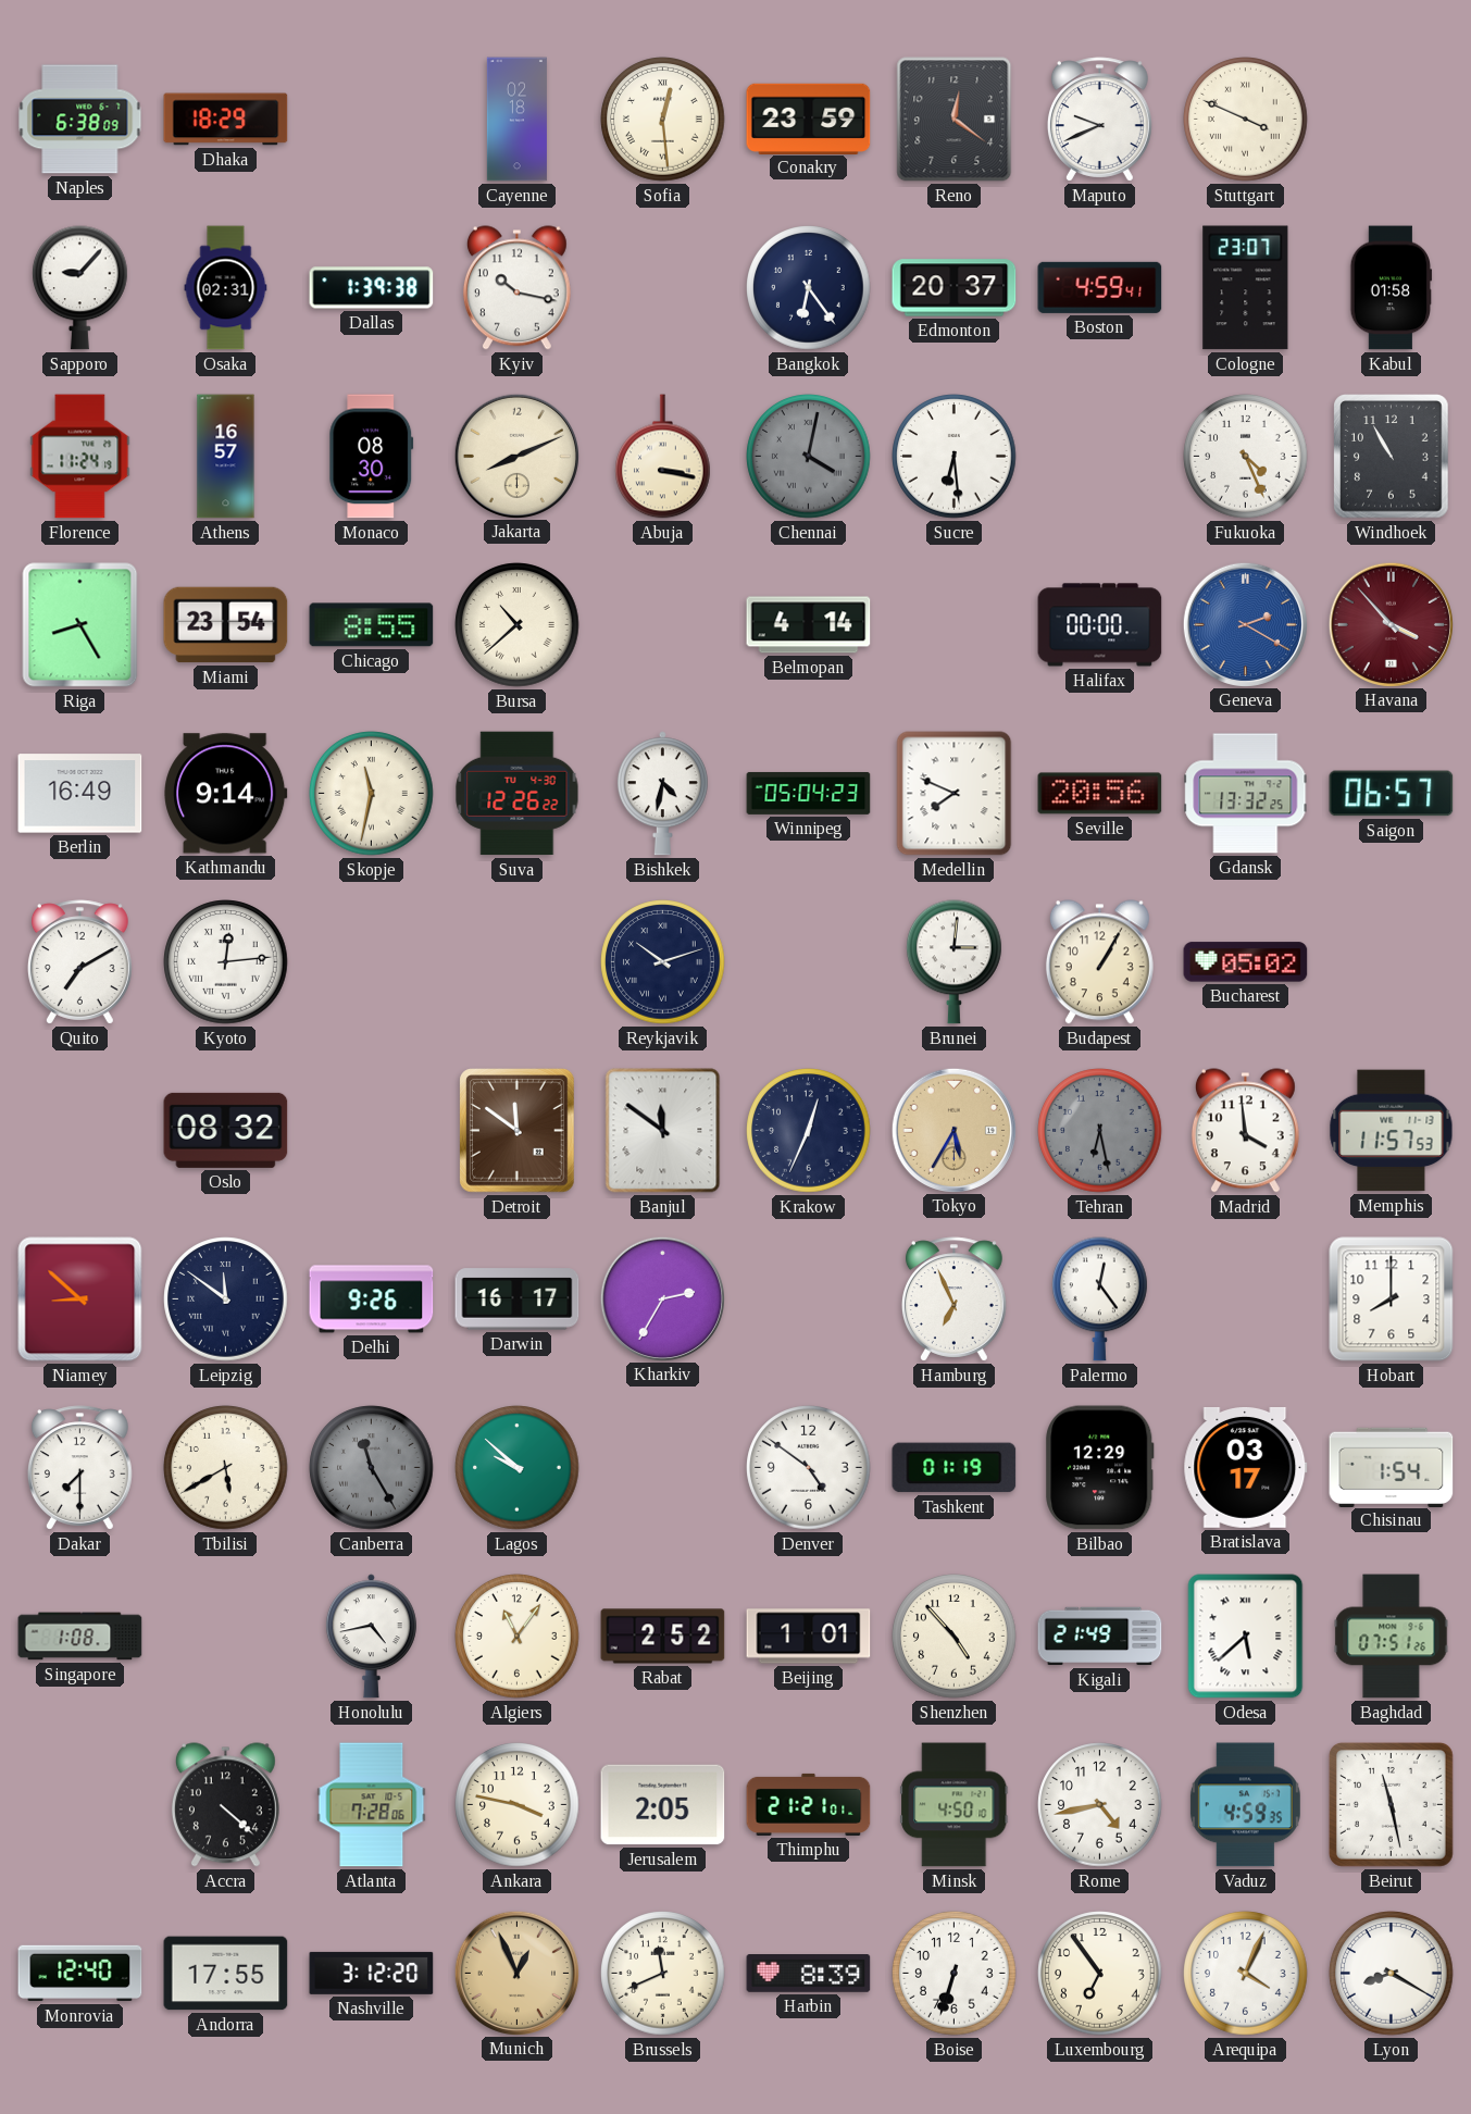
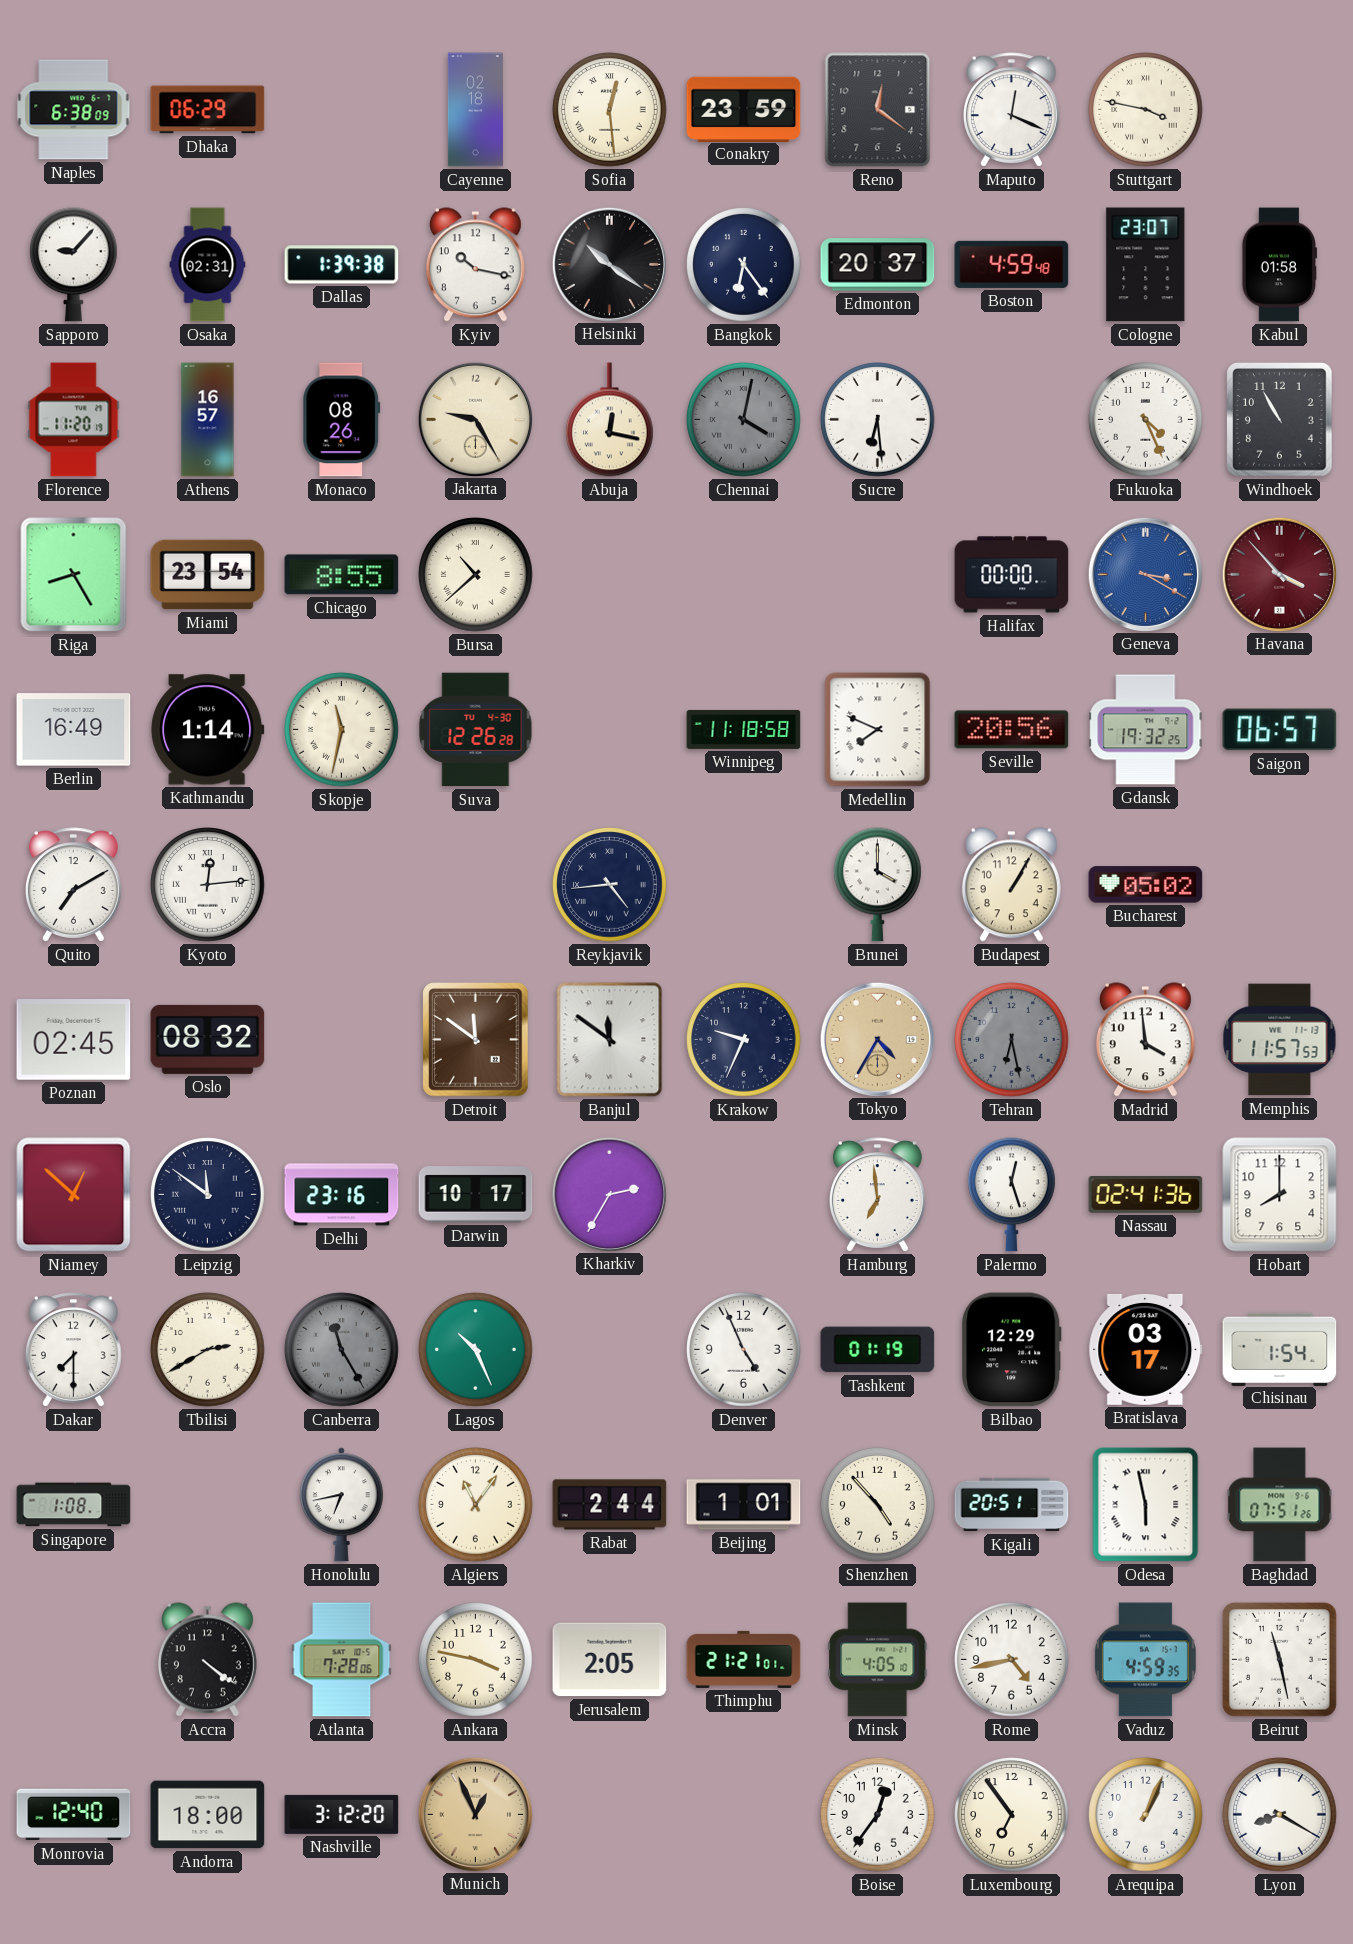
Dhaka: 18:29 -> 06:29 (208, 110)
Maputo: 9:41 -> 12:19 (1011, 110)
Stuttgart: 3:49 -> 3:47 (1146, 110)
Helsinki: none -> 10:21 (609, 264)
Boston: 4:59:41 -> 4:59:48 (1012, 264)
Florence: 11:24 -> 11:20 (74, 420)
Monaco: 08:30 -> 08:26 (342, 420)
Jakarta: 8:11 -> 9:25 (475, 419)
Abuja: 3:17 -> 12:17 (610, 420)
Belmopan: 4:14 -> none (809, 625)
Geneva: 2:20 -> 3:20 (1145, 574)
Kathmandu: 9:14 -> 1:14 (208, 730)
Suva: 12:26:22 -> 12:26:28 (476, 730)
Bishkek: 4:32 -> none (662, 794)
Winnipeg: 05:04 -> 11:18 (744, 729)
Gdansk: 13:32 -> 19:32 (1146, 730)
Reykjavik: 10:12 -> 4:44 (610, 885)
Brunei: 3:01 -> 4:00 (878, 885)
Poznan: none -> 02:45 (74, 1040)
Krakow: 12:34 -> 9:34 (744, 1040)
Tokyo: 5:35 -> 4:35 (877, 1039)
Niamey: 8:52 -> 12:52 (74, 1195)
Delhi: 9:26 -> 23:16 (342, 1195)
Darwin: 16:17 -> 10:17 (476, 1195)
Hamburg: 6:56 -> 6:59 (877, 1195)
Palermo: 12:24 -> 12:27 (1012, 1195)
Nassau: none -> 02:41 (1146, 1195)
Tbilisi: 5:40 -> 2:40 (208, 1350)
Lagos: 9:52 -> 10:26 (476, 1350)
Denver: 4:51 -> 4:56 (744, 1350)
Honolulu: 4:43 -> 6:43 (341, 1505)
Rabat: 2:52 -> 2:44 (610, 1505)
Kigali: 21:49 -> 20:51 (1012, 1505)
Odesa: 5:38 -> 5:58 (1146, 1505)
Accra: 4:22 -> 4:21 (207, 1660)
Minsk: 4:50 -> 4:05 (878, 1660)
Andorra: 17:55 -> 18:00 (208, 1815)
Brussels: 11:41 -> none (663, 1974)
Harbin: 8:39 -> none (809, 1974)
Boise: 6:33 -> 12:36 (878, 1815)
Arequipa: 4:04 -> 1:04 (1146, 1815)
